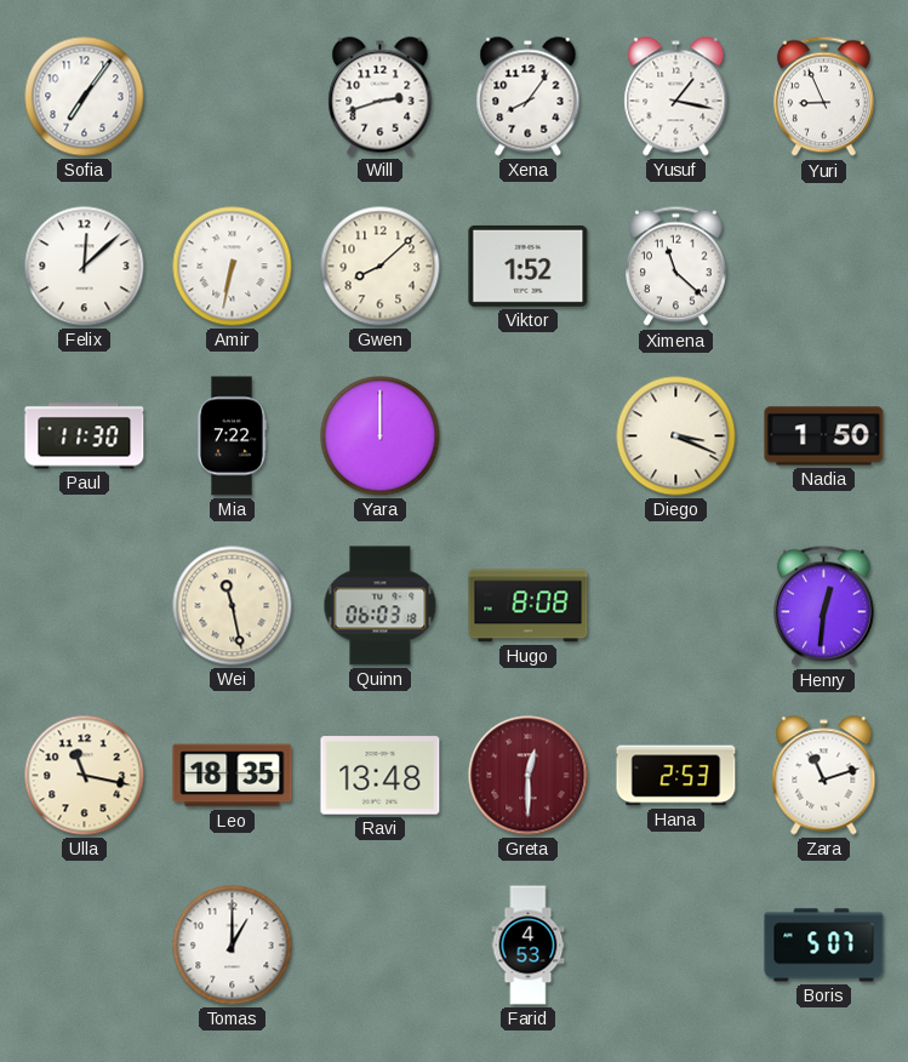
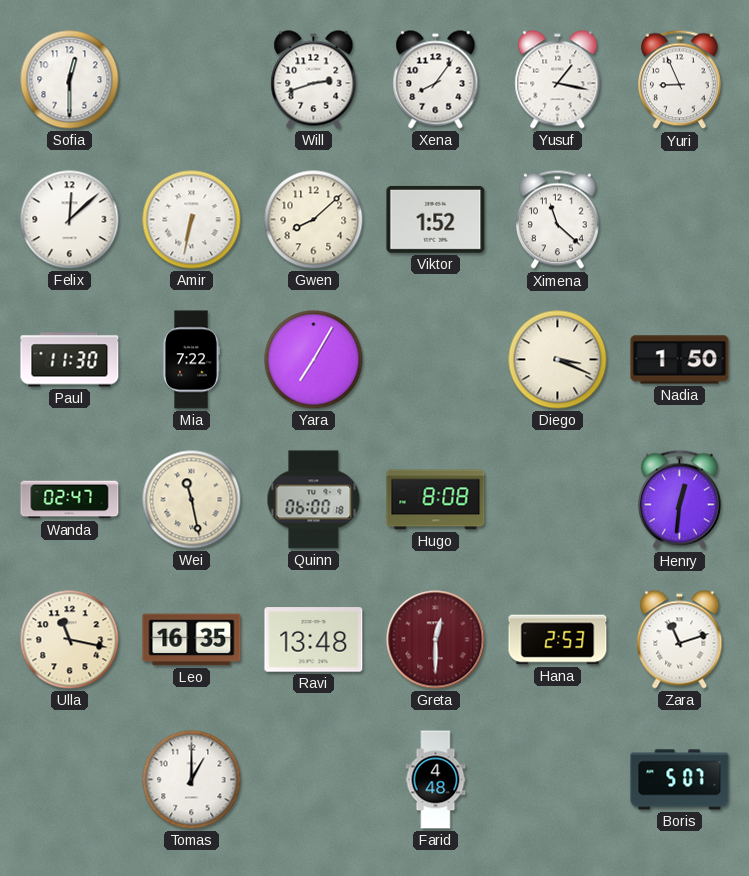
Sofia: 7:06 -> 12:30 (70, 80)
Yara: 12:00 -> 7:05 (314, 360)
Wanda: none -> 02:47 (70, 500)
Quinn: 06:03 -> 06:00 (314, 500)
Leo: 18:35 -> 16:35 (192, 640)
Farid: 4:53 -> 4:48 (436, 780)
